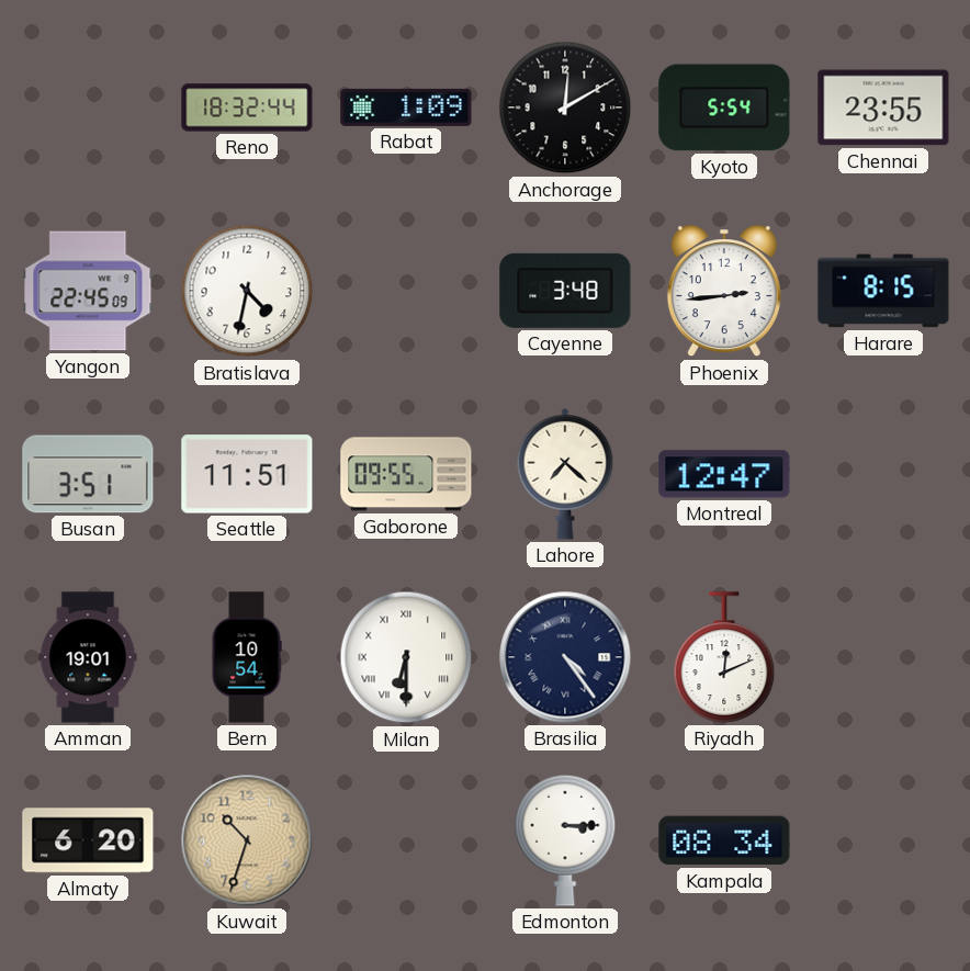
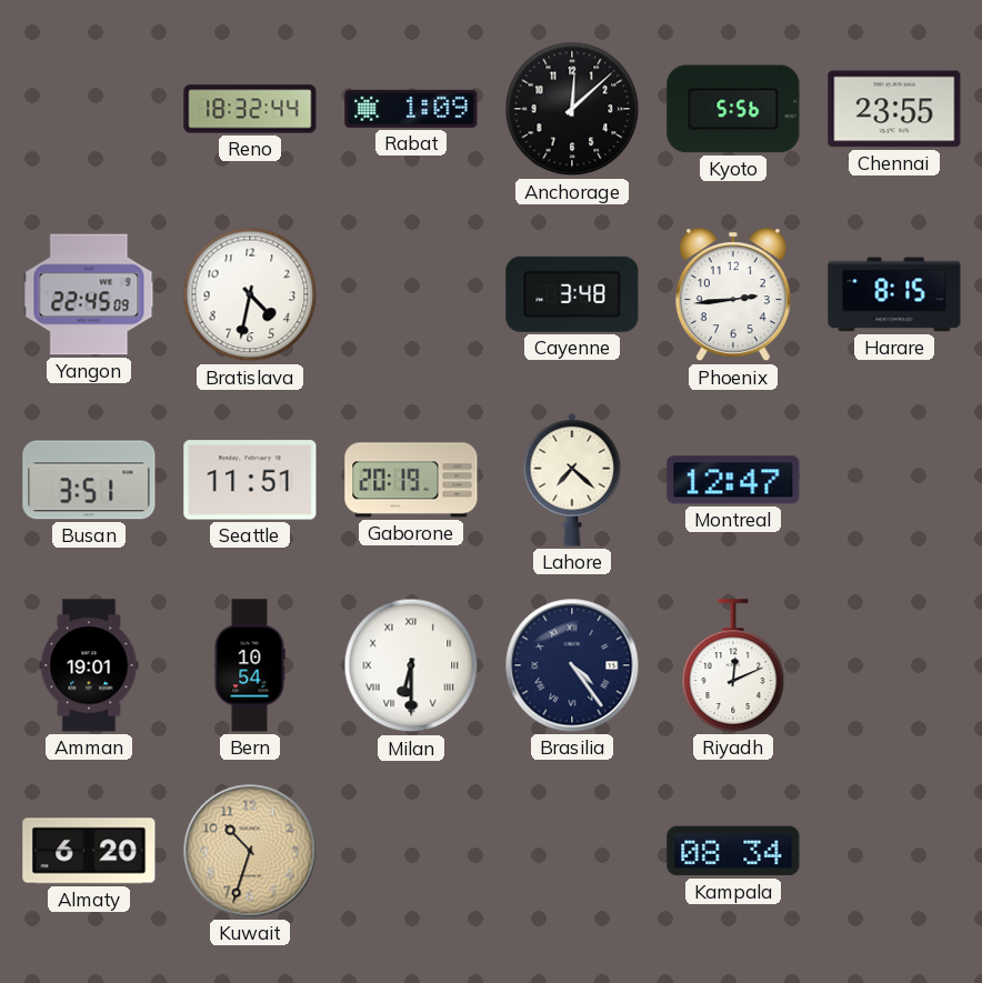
Anchorage: 12:10 -> 12:08 (572, 109)
Kyoto: 5:54 -> 5:56 (733, 109)
Gaborone: 09:55 -> 20:19 (411, 480)
Edmonton: 3:15 -> none (565, 840)
